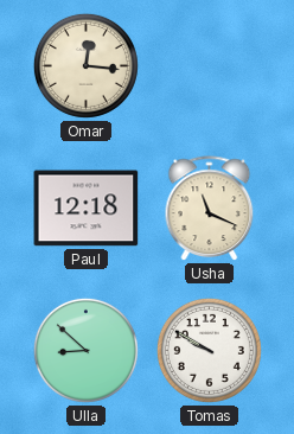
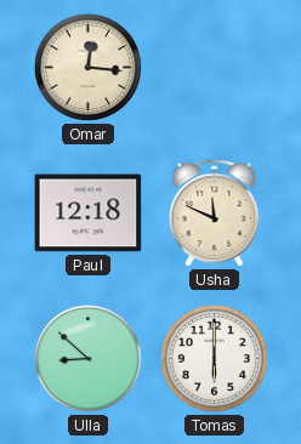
Usha: 11:19 -> 11:49 (215, 214)
Tomas: 9:50 -> 6:00 (214, 358)
